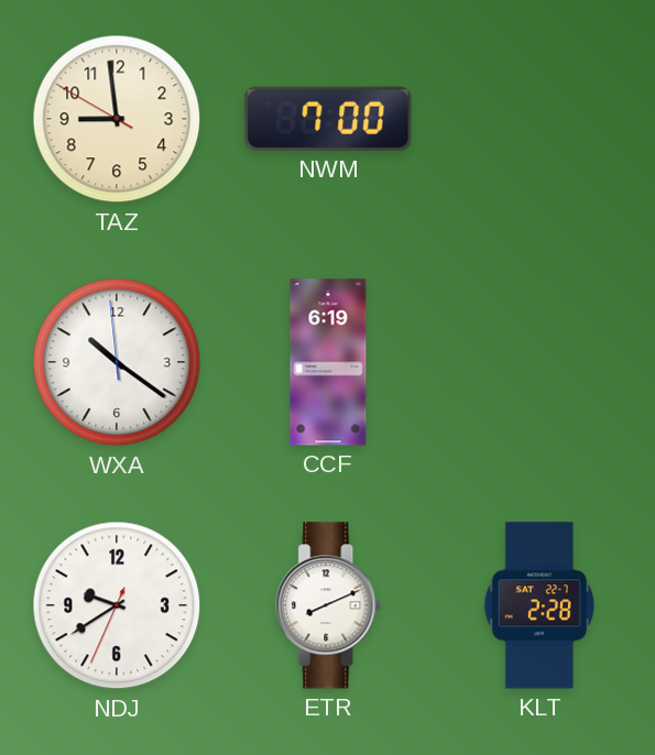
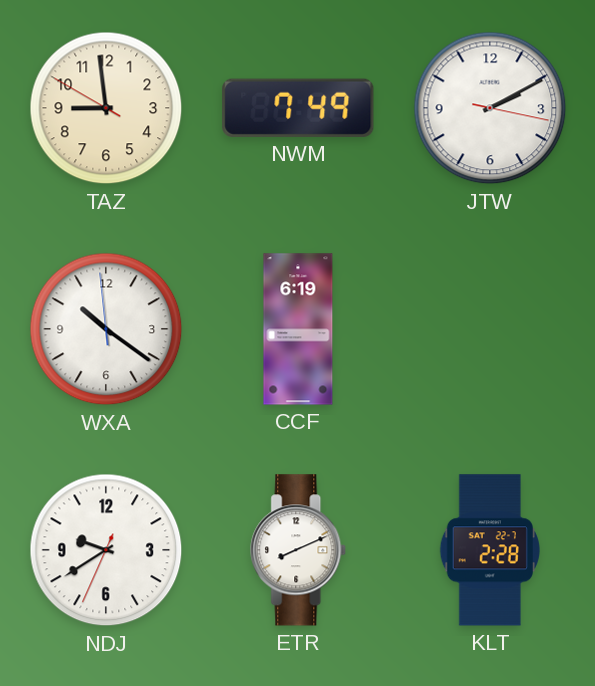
NWM: 7:00 -> 7:49 (298, 108)
JTW: none -> 2:10 (490, 108)
